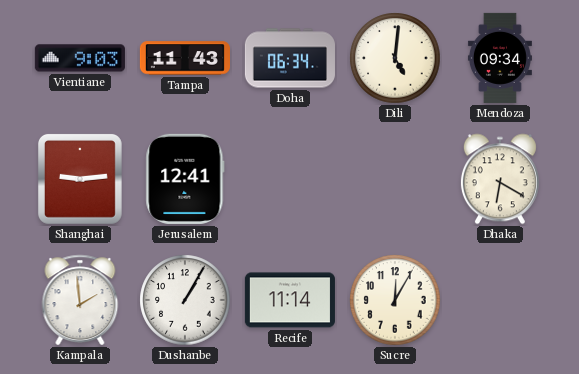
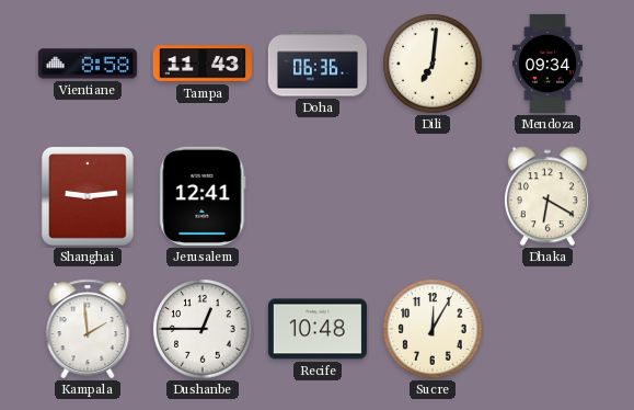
Vientiane: 9:03 -> 8:58 (88, 64)
Doha: 06:34 -> 06:36 (318, 64)
Dili: 5:01 -> 7:01 (433, 64)
Dushanbe: 1:05 -> 12:45 (203, 329)
Recife: 11:14 -> 10:48 (318, 329)
